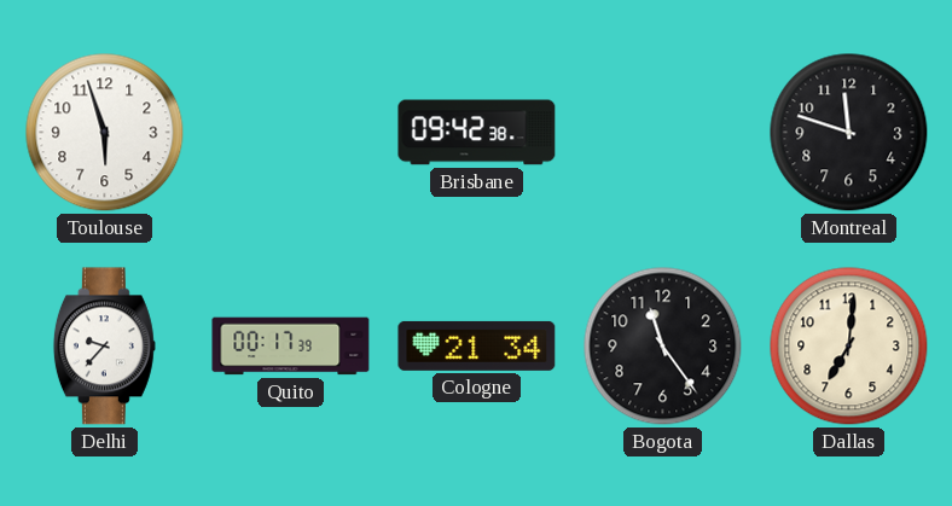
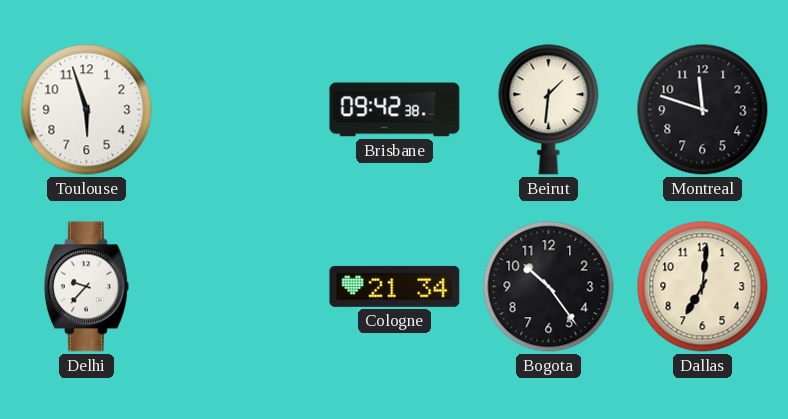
Beirut: none -> 1:31 (549, 110)
Quito: 00:17 -> none (291, 347)
Bogota: 11:24 -> 10:24 (549, 287)
